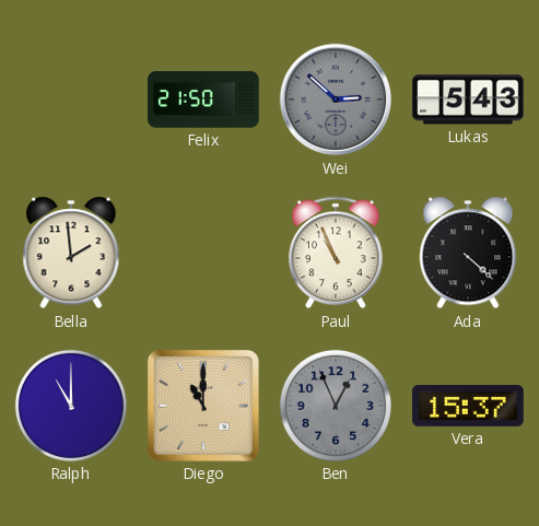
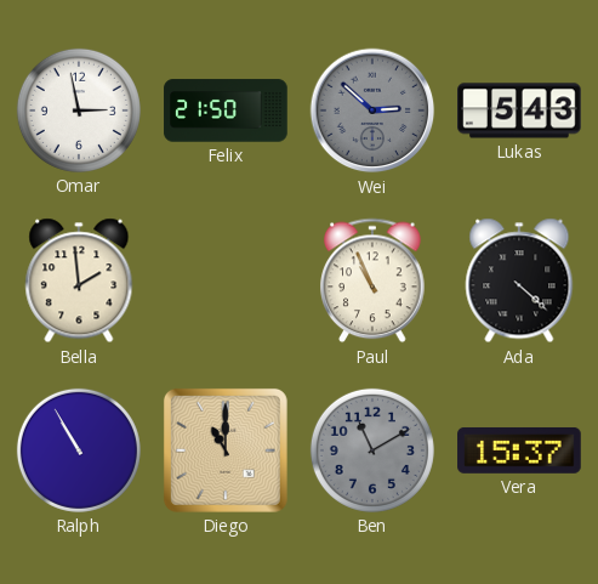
Omar: none -> 2:58 (79, 110)
Ralph: 11:00 -> 10:55 (79, 450)
Ben: 12:56 -> 11:10 (372, 450)
